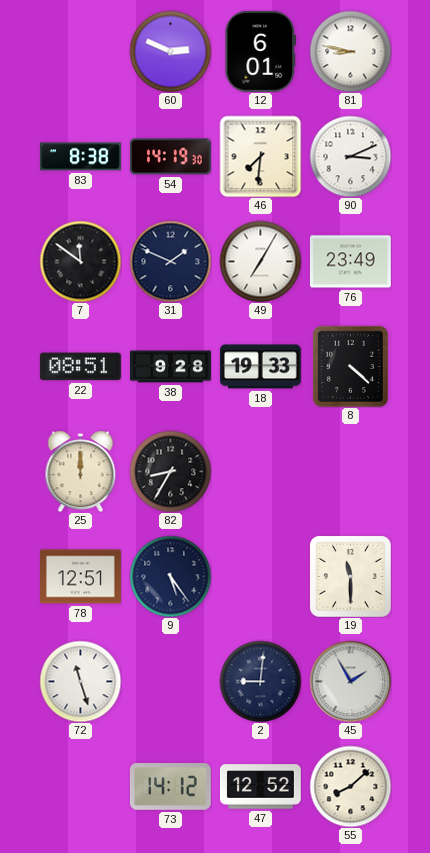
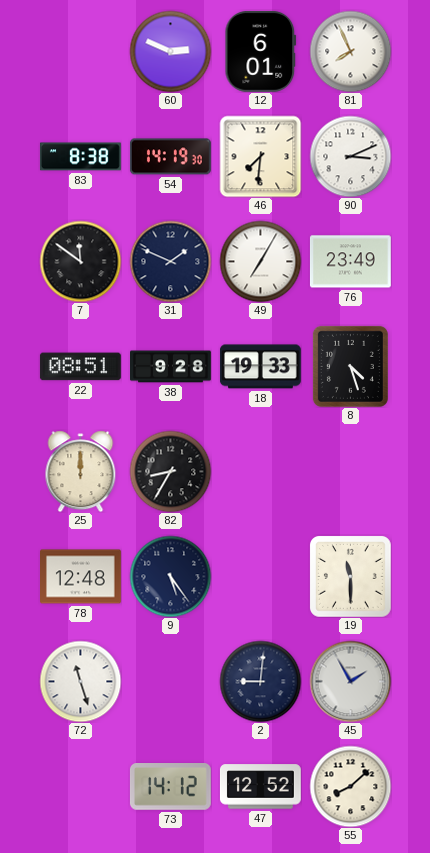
81: 8:47 -> 7:56 (350, 51)
8: 4:22 -> 4:27 (350, 366)
78: 12:51 -> 12:48 (81, 577)
